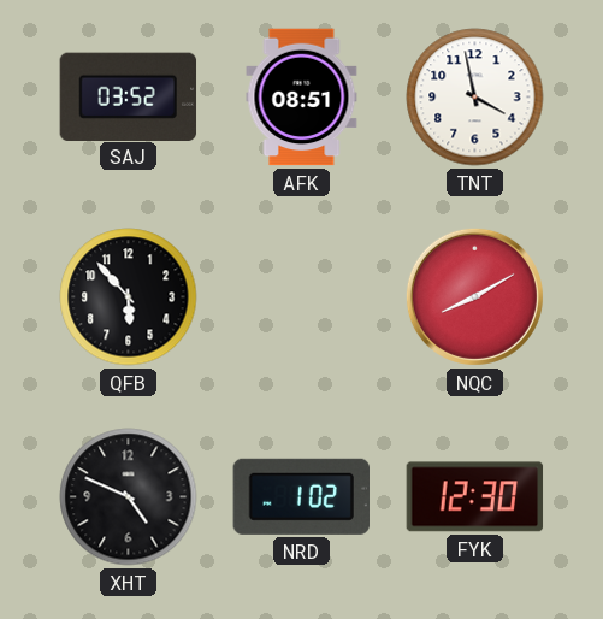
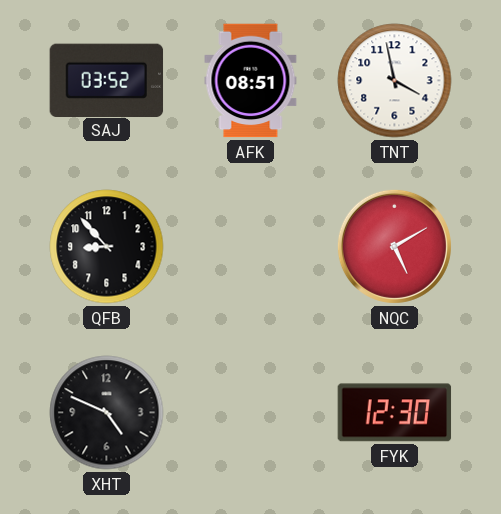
QFB: 5:53 -> 8:53 (107, 247)
NQC: 8:10 -> 5:10 (394, 246)
NRD: 1:02 -> none (301, 496)
